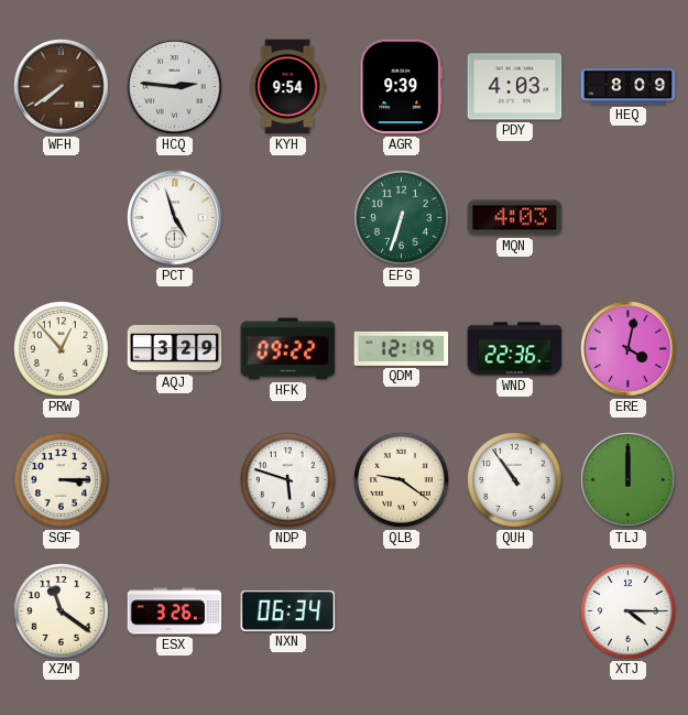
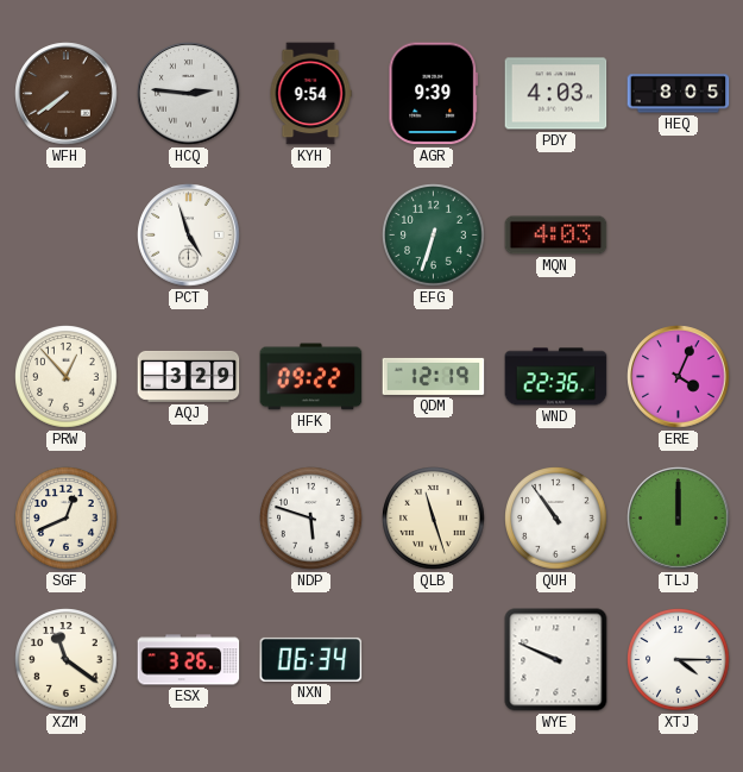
HEQ: 8:09 -> 8:05 (679, 94)
ERE: 4:02 -> 4:04 (679, 377)
SGF: 3:15 -> 12:41 (67, 519)
QLB: 9:21 -> 11:27 (434, 519)
WYE: none -> 9:49 (556, 660)
